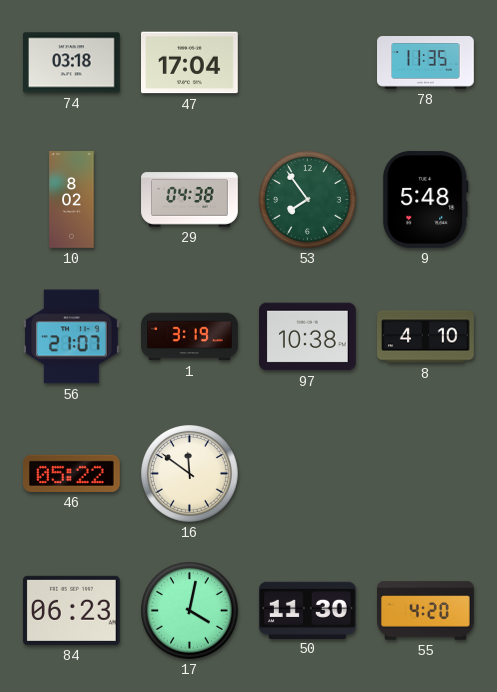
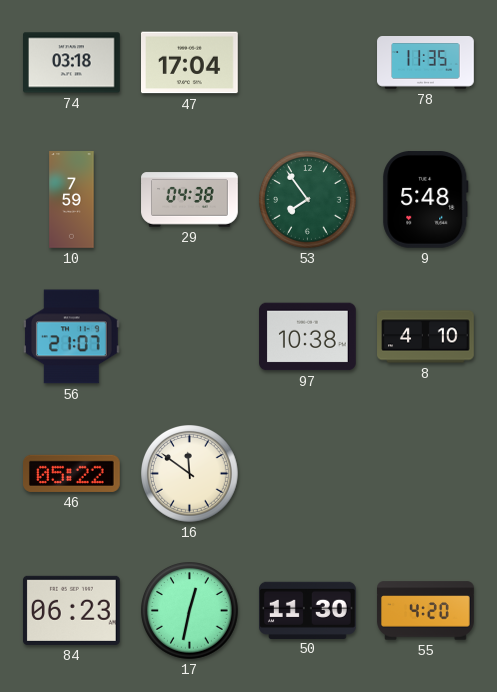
10: 8:02 -> 7:59 (72, 200)
1: 3:19 -> none (190, 337)
17: 4:02 -> 12:32 (190, 611)
